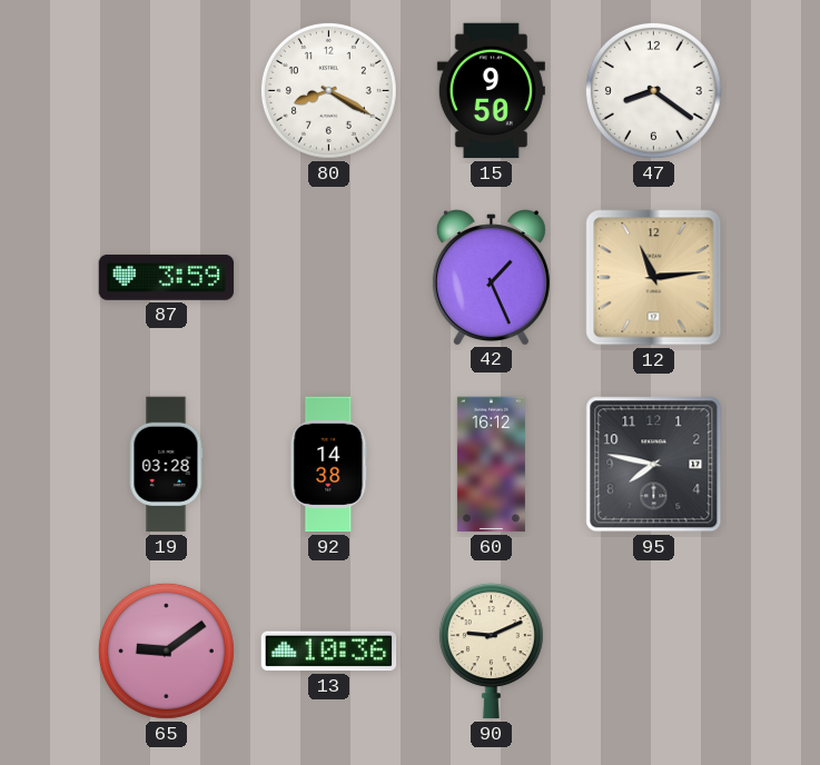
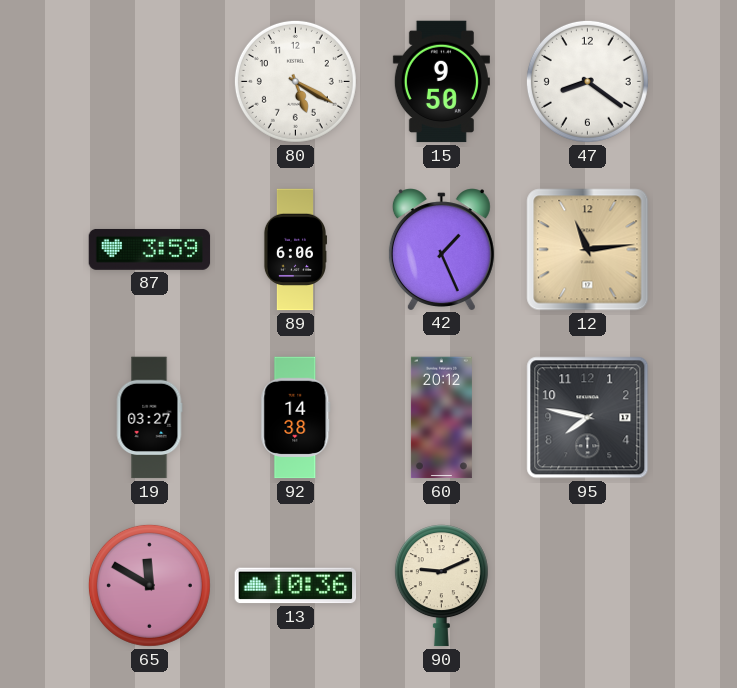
80: 8:20 -> 5:20 (295, 81)
89: none -> 6:06 (294, 250)
19: 03:28 -> 03:27 (149, 418)
60: 16:12 -> 20:12 (441, 418)
65: 9:09 -> 11:50 (149, 585)
